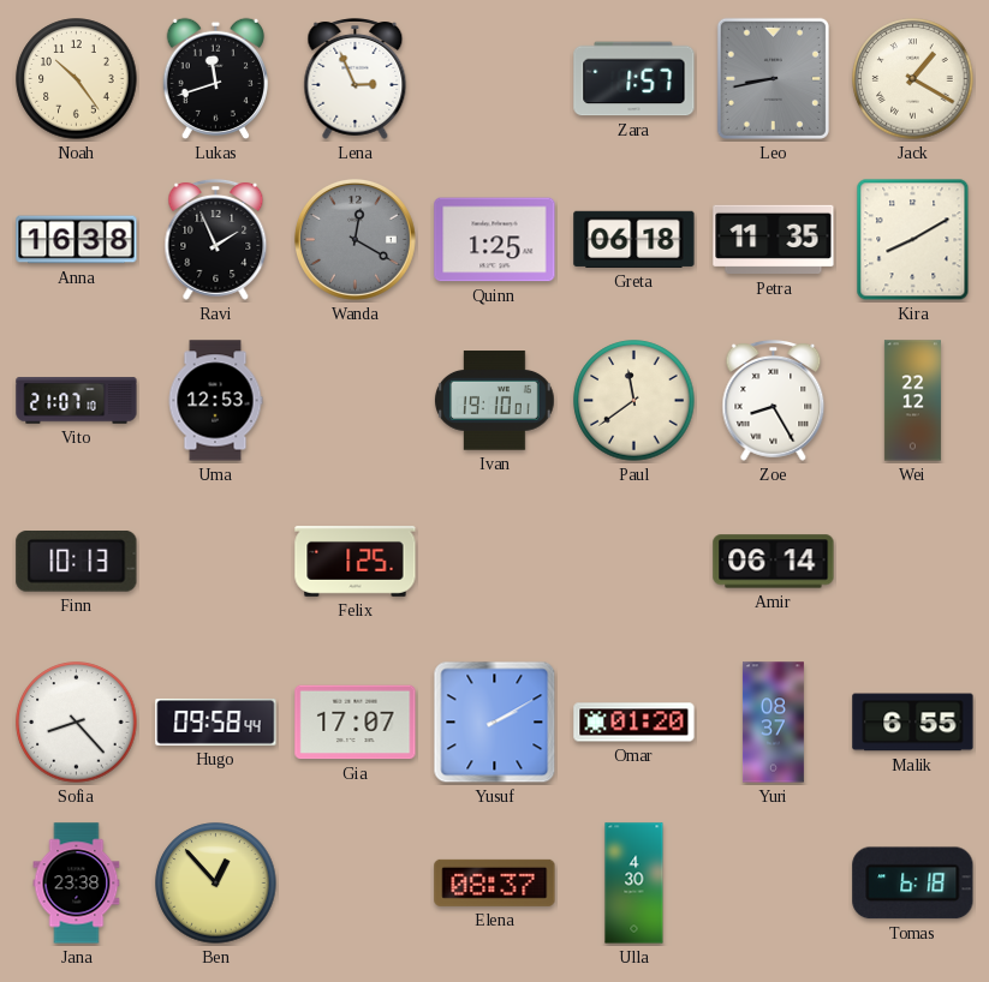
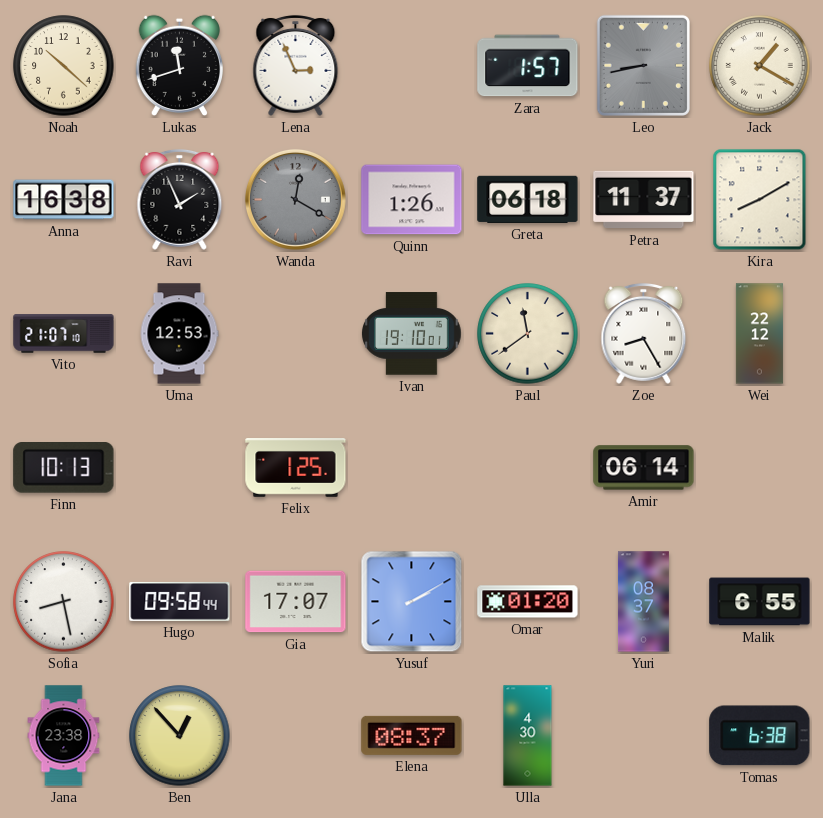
Noah: 10:24 -> 10:22 (64, 66)
Quinn: 1:25 -> 1:26 (412, 200)
Petra: 11:35 -> 11:37 (644, 200)
Sofia: 8:23 -> 8:28 (64, 602)
Tomas: 6:18 -> 6:38 (760, 736)
